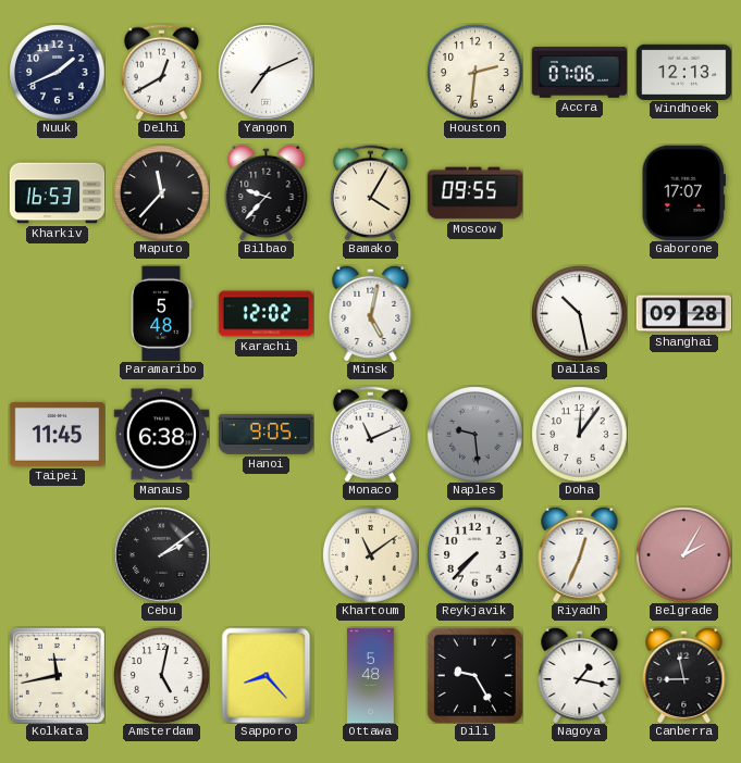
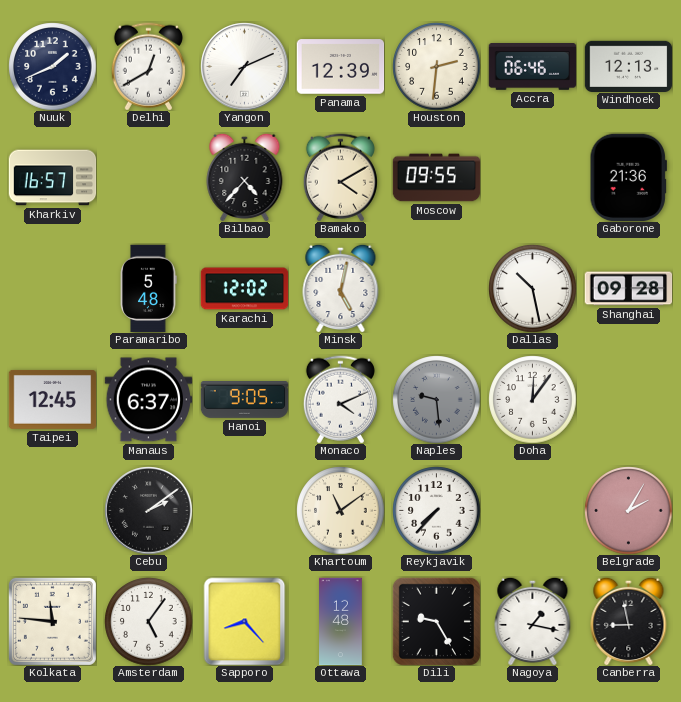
Panama: none -> 12:39 (340, 67)
Accra: 07:06 -> 06:46 (532, 67)
Kharkiv: 16:53 -> 16:57 (52, 178)
Maputo: 11:37 -> none (161, 192)
Bilbao: 9:37 -> 4:37 (245, 177)
Bamako: 4:05 -> 4:10 (340, 177)
Gaborone: 17:07 -> 21:36 (628, 177)
Taipei: 11:45 -> 12:45 (52, 399)
Manaus: 6:38 -> 6:37 (148, 400)
Monaco: 11:11 -> 4:11 (340, 399)
Riyadh: 12:34 -> none (580, 554)
Kolkata: 11:43 -> 11:46 (52, 621)
Amsterdam: 5:02 -> 5:06 (148, 621)
Ottawa: 5:48 -> 12:48 (341, 621)
